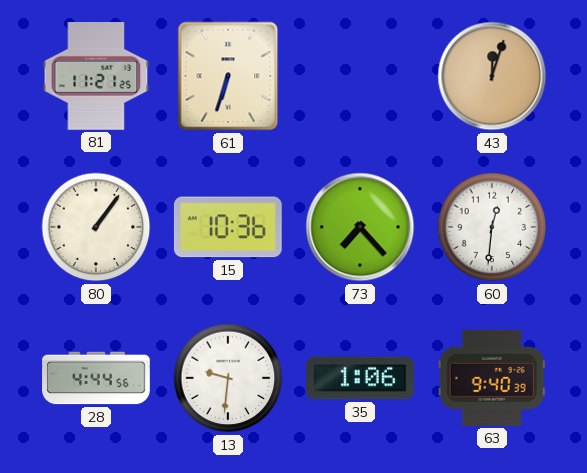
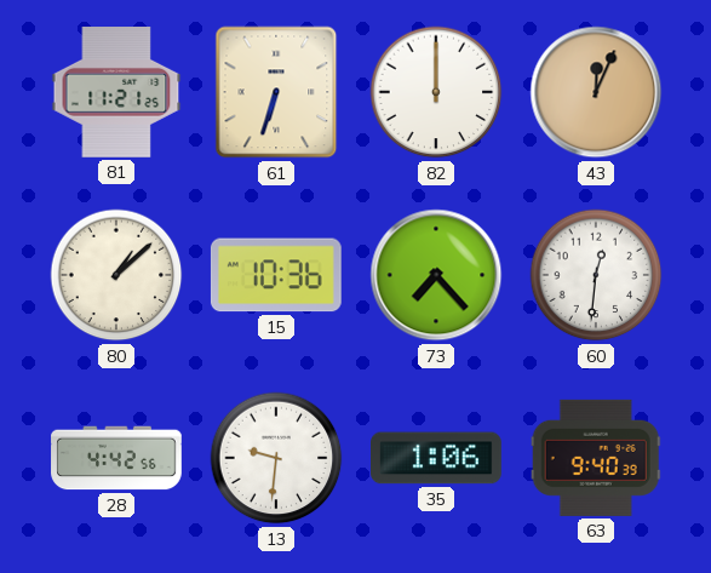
82: none -> 12:00 (436, 92)
43: 12:03 -> 12:04 (596, 92)
80: 1:06 -> 1:08 (116, 275)
28: 4:44 -> 4:42 (116, 458)
